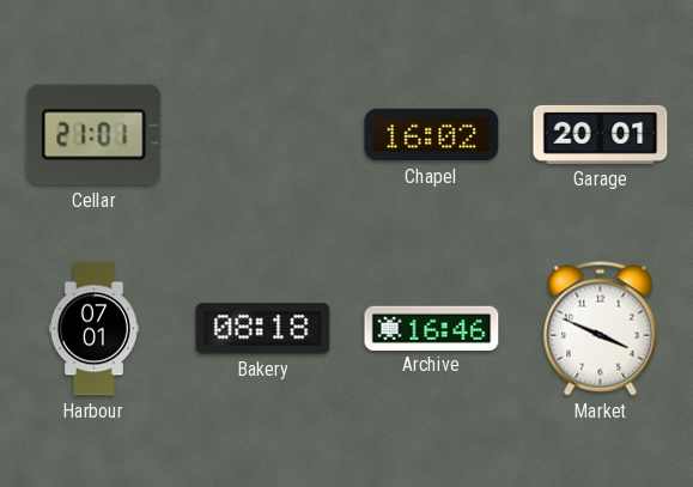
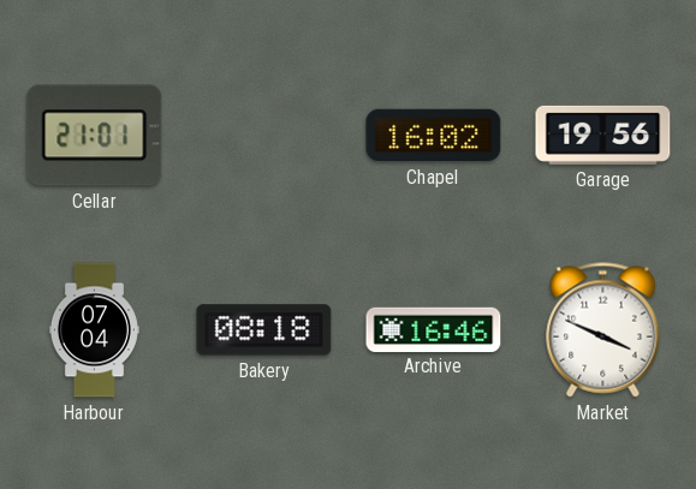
Garage: 20:01 -> 19:56 (603, 135)
Harbour: 07:01 -> 07:04 (94, 330)
